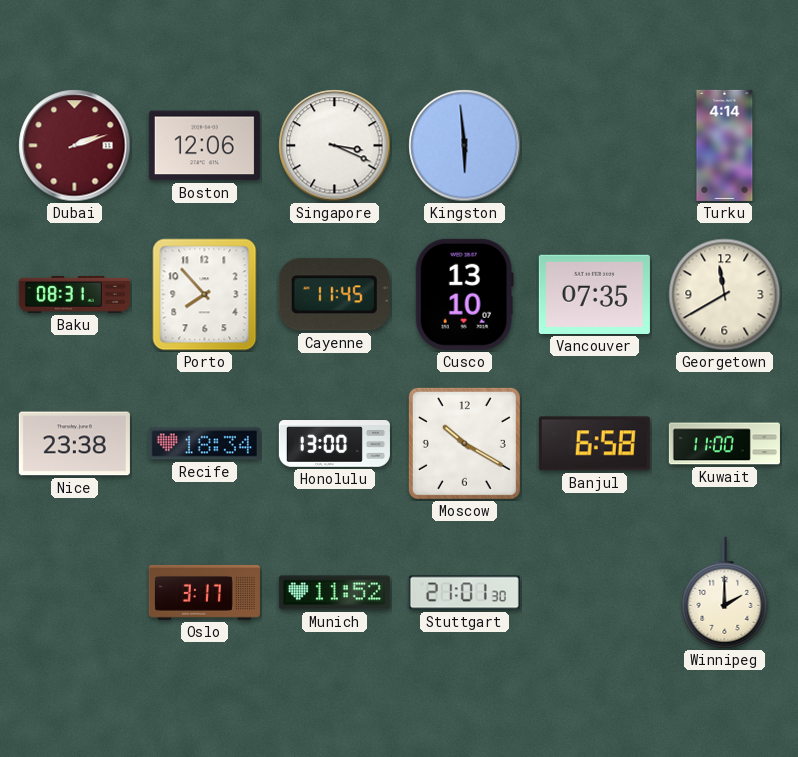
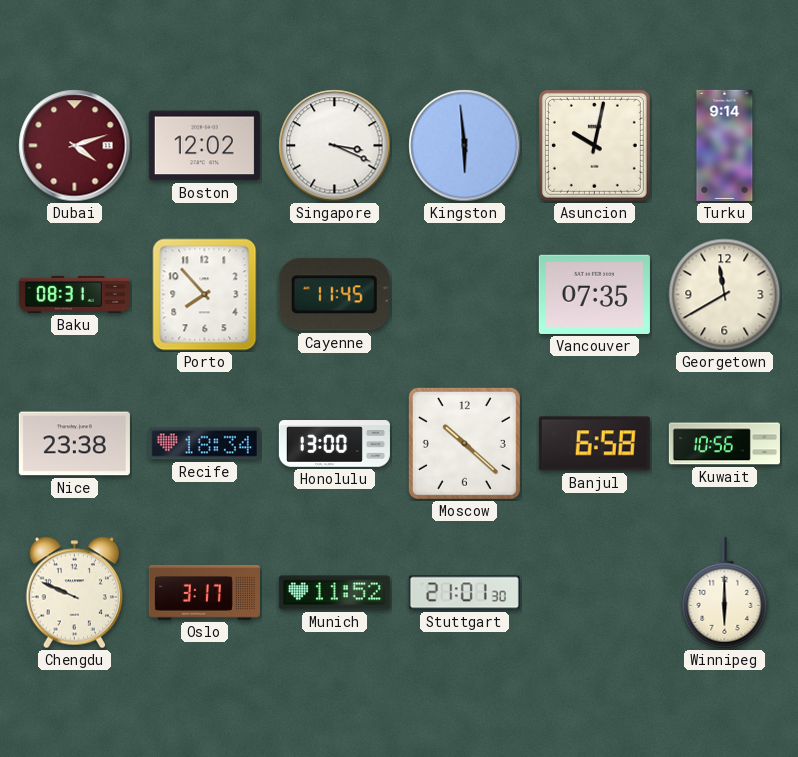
Dubai: 2:12 -> 4:12 (75, 146)
Boston: 12:06 -> 12:02 (204, 146)
Asuncion: none -> 10:02 (594, 145)
Turku: 4:14 -> 9:14 (725, 145)
Cusco: 13:10 -> none (464, 294)
Moscow: 10:20 -> 10:22 (464, 443)
Kuwait: 11:00 -> 10:56 (724, 444)
Chengdu: none -> 9:49 (74, 593)
Winnipeg: 2:00 -> 6:00 (725, 593)
